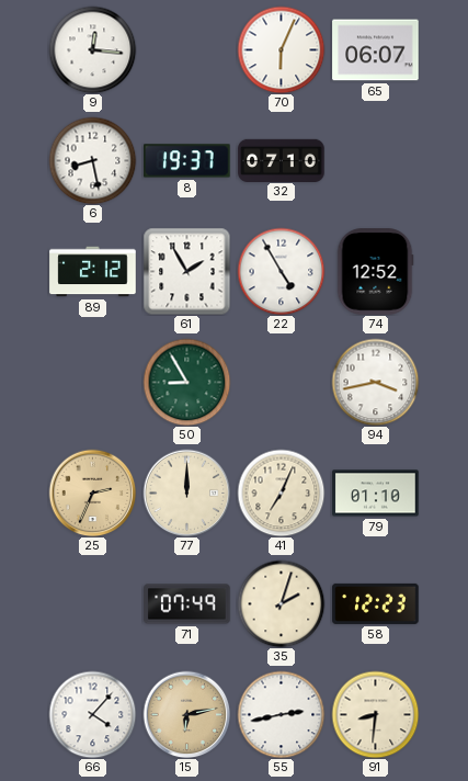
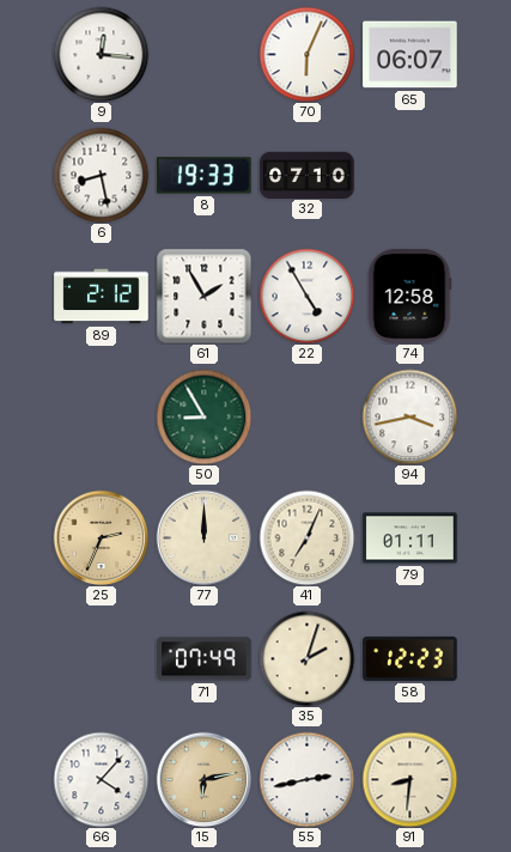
8: 19:37 -> 19:33 (205, 176)
74: 12:52 -> 12:58 (409, 297)
79: 01:10 -> 01:11 (410, 538)
